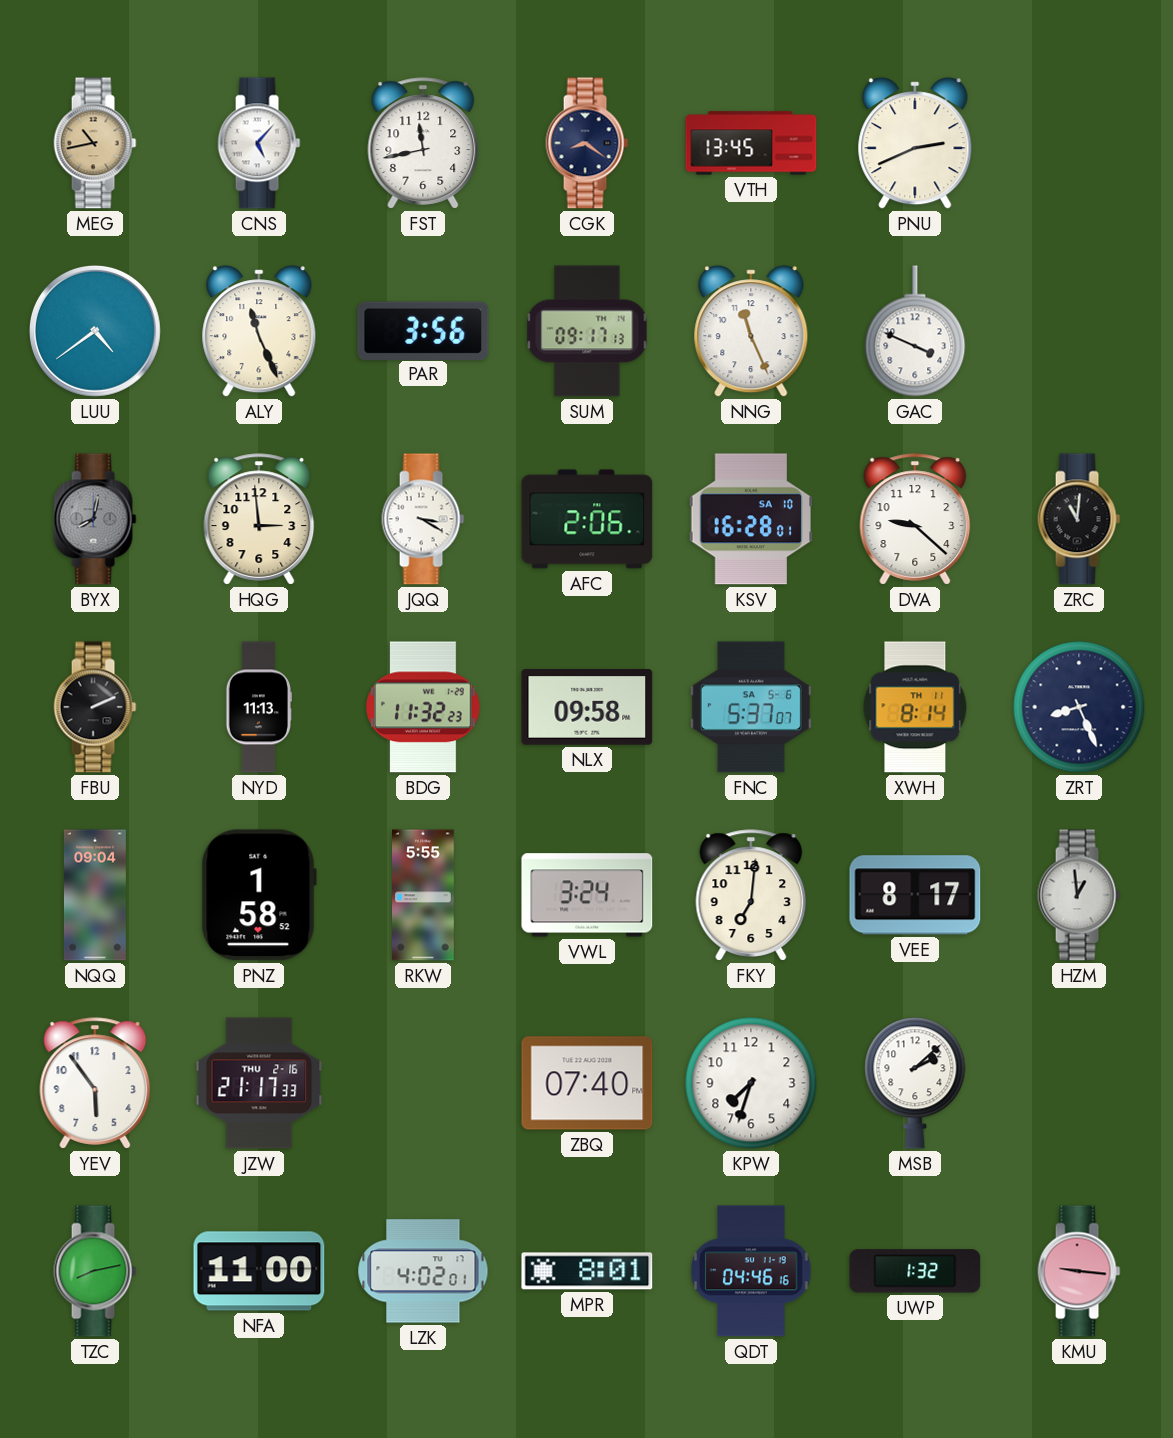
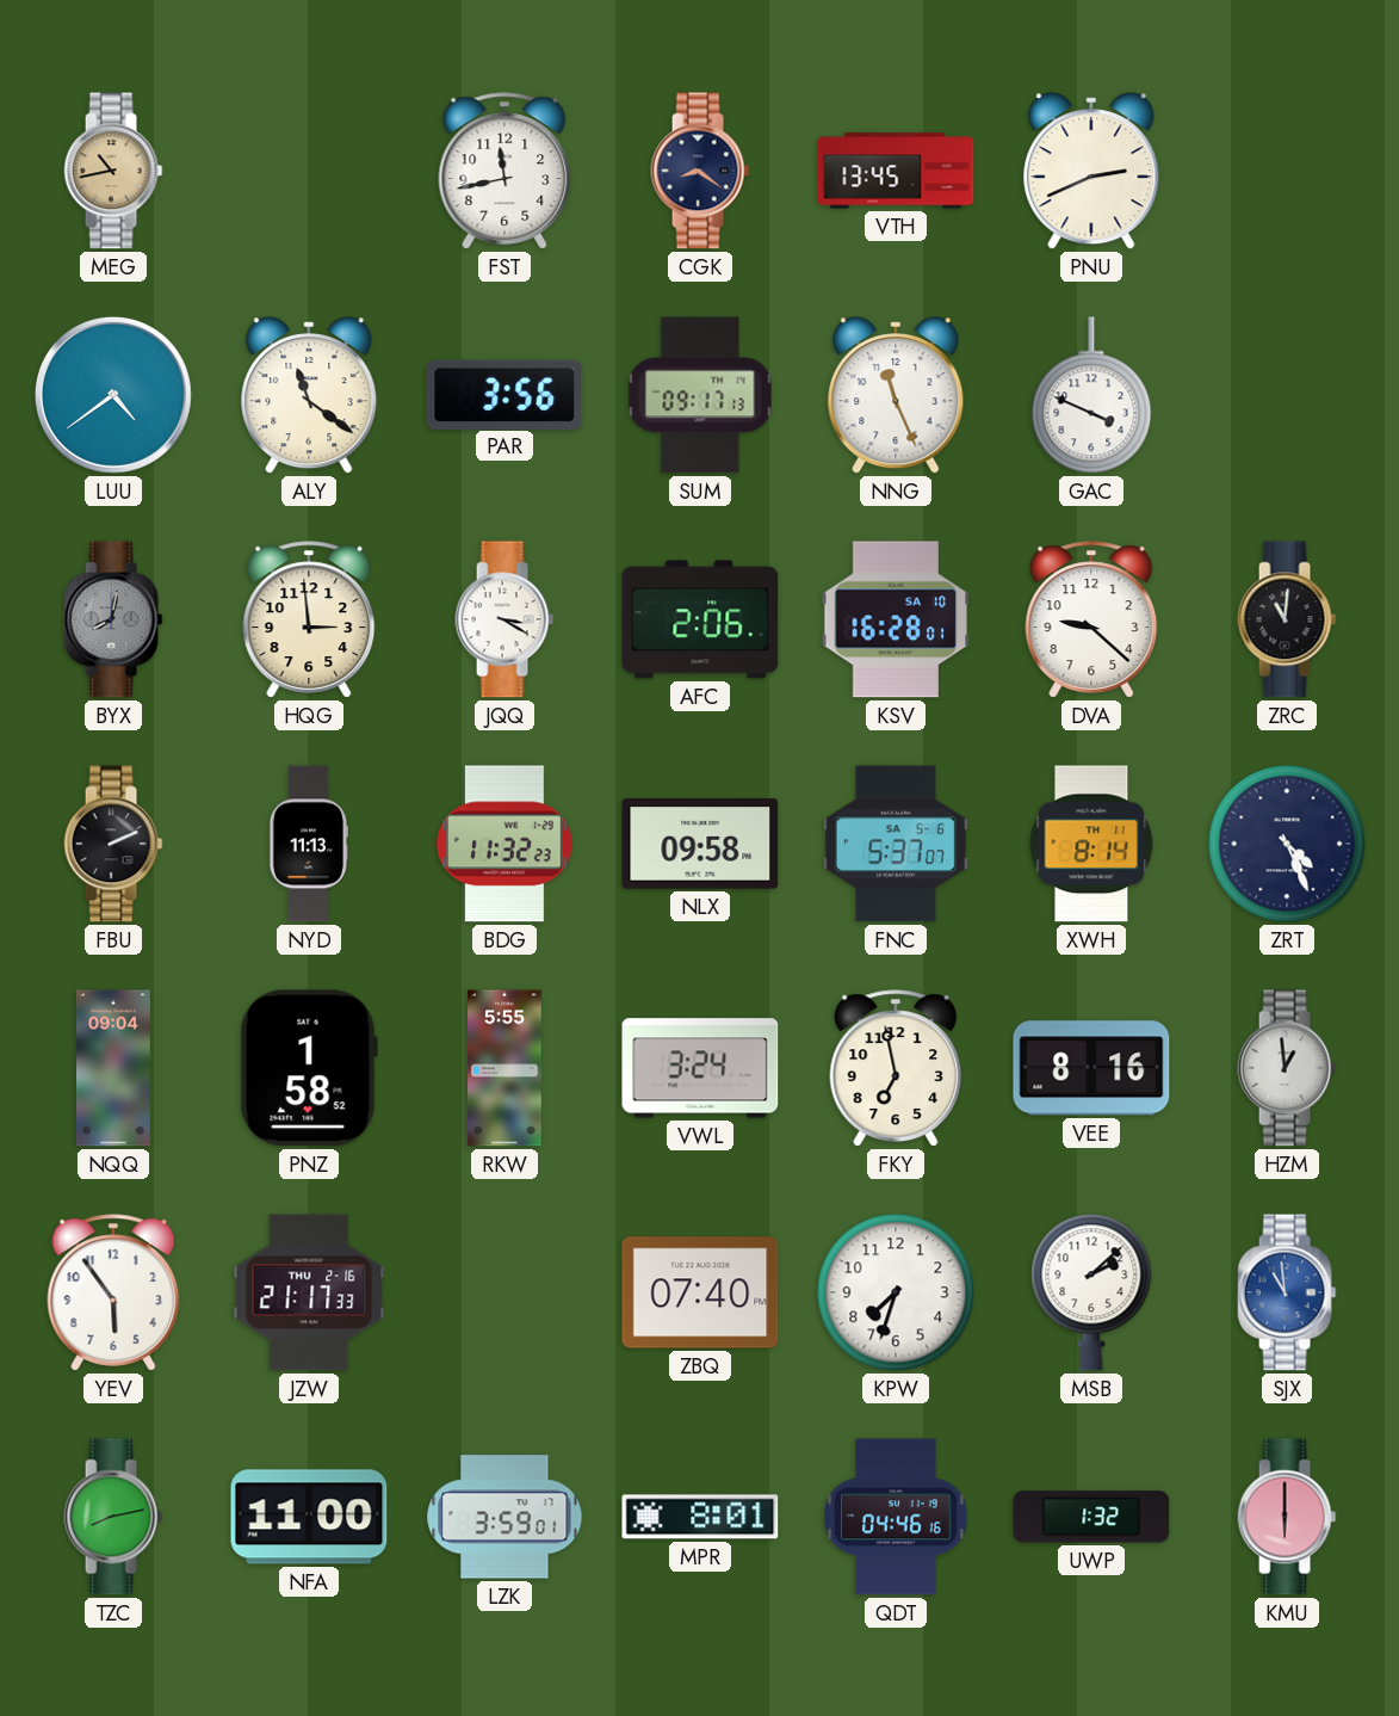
CNS: 5:07 -> none (259, 143)
ALY: 11:26 -> 11:21 (309, 395)
ZRT: 8:26 -> 4:26 (1287, 844)
FKY: 7:01 -> 6:58 (896, 1068)
VEE: 8:17 -> 8:16 (1091, 1068)
SJX: none -> 10:59 (1287, 1292)
LZK: 4:02 -> 3:59 (504, 1517)
KMU: 9:16 -> 6:00 (1287, 1517)
